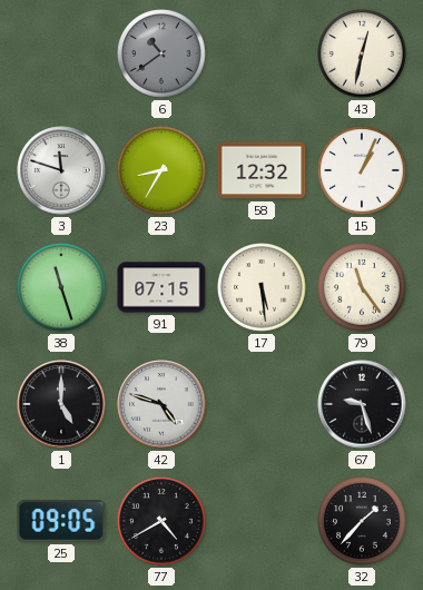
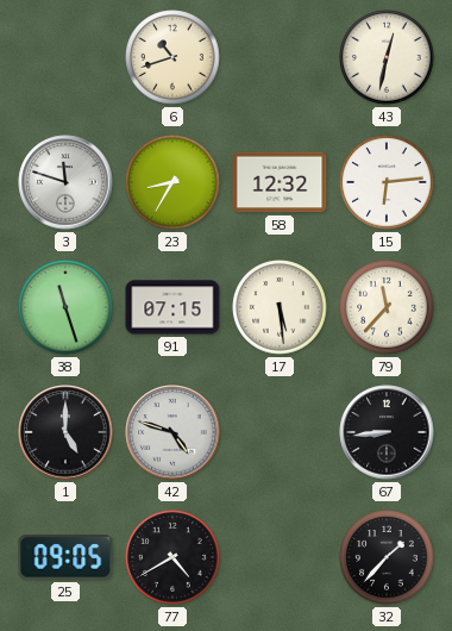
6: 10:39 -> 10:42 (172, 57)
6 dial: grey -> cream (172, 57)
15: 1:04 -> 6:14 (387, 182)
79: 11:24 -> 11:37 (387, 307)
67: 9:27 -> 8:44 (387, 432)
